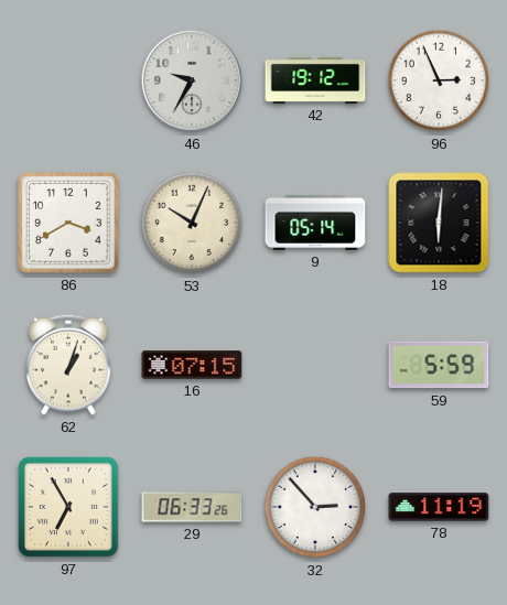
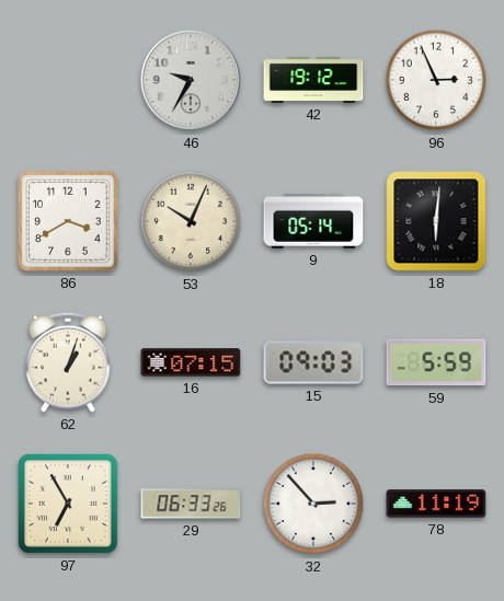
15: none -> 09:03 (313, 362)
